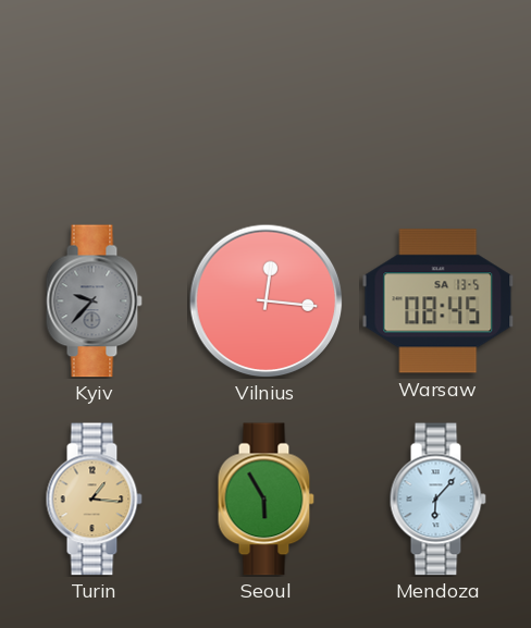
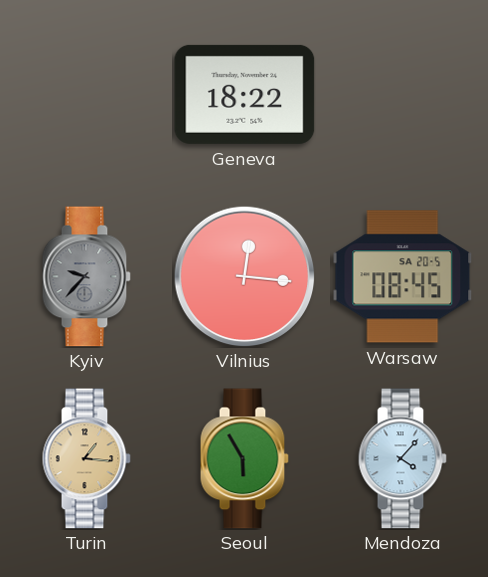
Geneva: none -> 18:22 (245, 94)
Warsaw date: SA 13-5 -> SA 20-5 (403, 277)
Mendoza: 6:07 -> 4:07 (402, 459)
